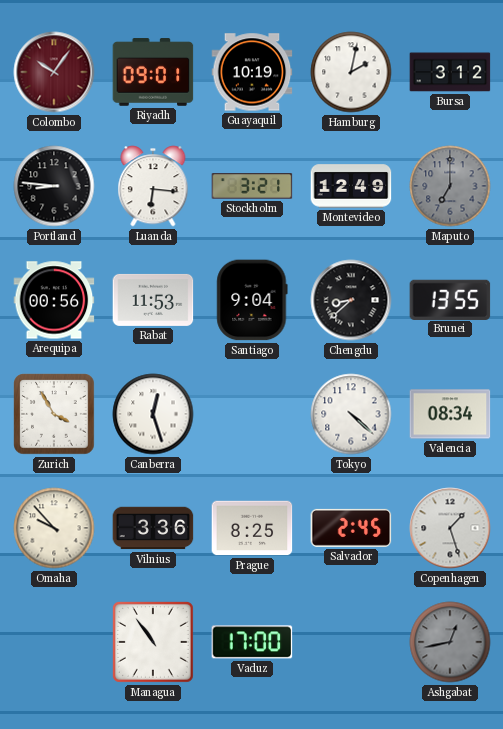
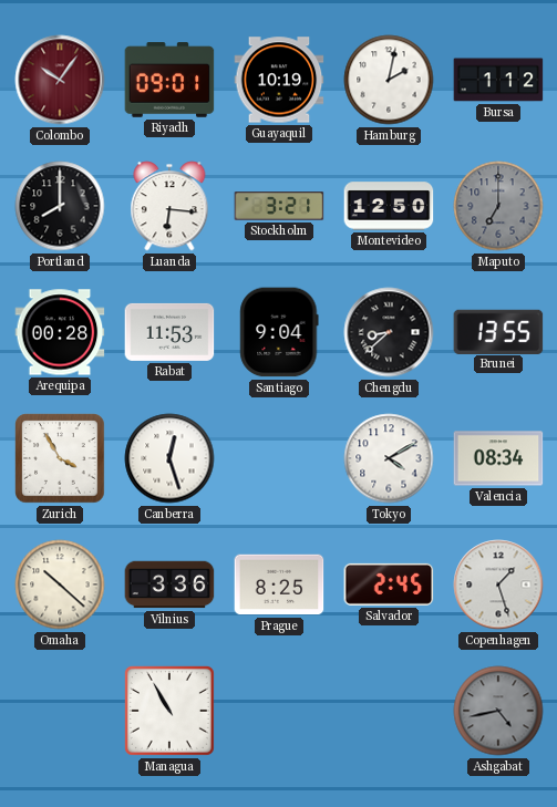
Bursa: 3:12 -> 1:12 (498, 80)
Portland: 8:46 -> 8:00 (60, 206)
Montevideo: 12:49 -> 12:50 (389, 206)
Arequipa: 00:56 -> 00:28 (60, 332)
Tokyo: 4:22 -> 4:10 (389, 458)
Omaha: 9:53 -> 10:22 (60, 584)
Managua: 10:54 -> 10:55 (169, 711)
Vaduz: 17:00 -> none (252, 642)
Ashgabat: 12:43 -> 4:43 (498, 711)
